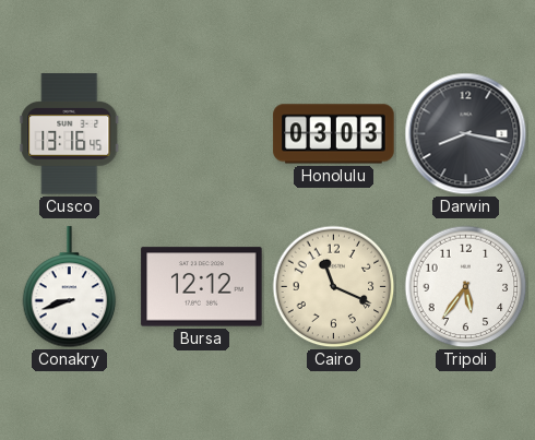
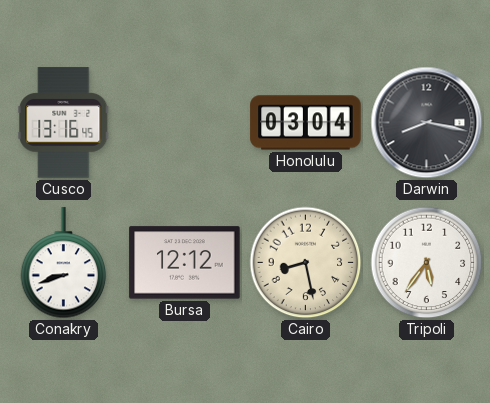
Honolulu: 03:03 -> 03:04 (306, 123)
Cairo: 11:19 -> 8:28 (306, 263)
